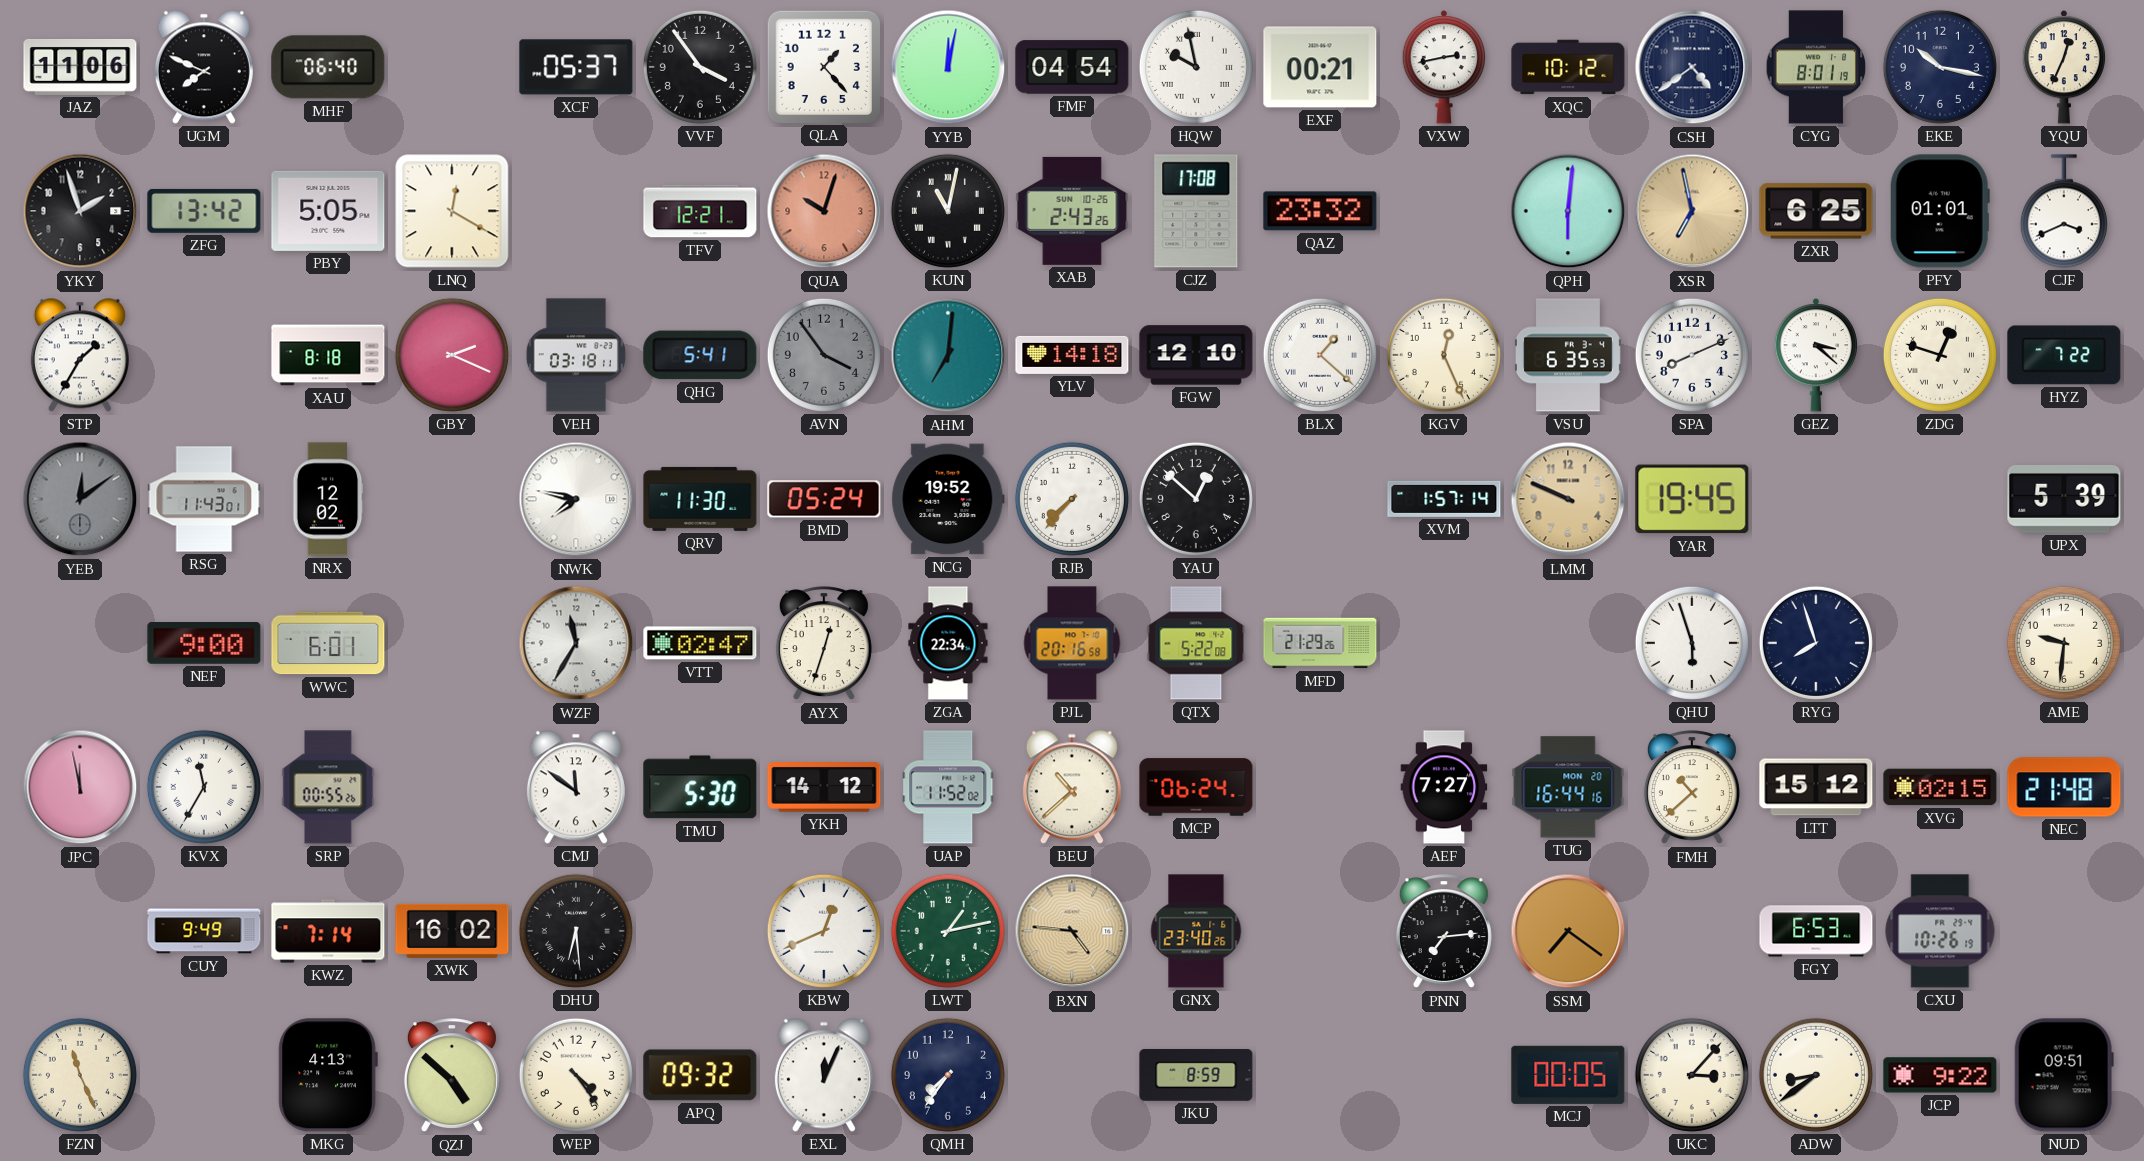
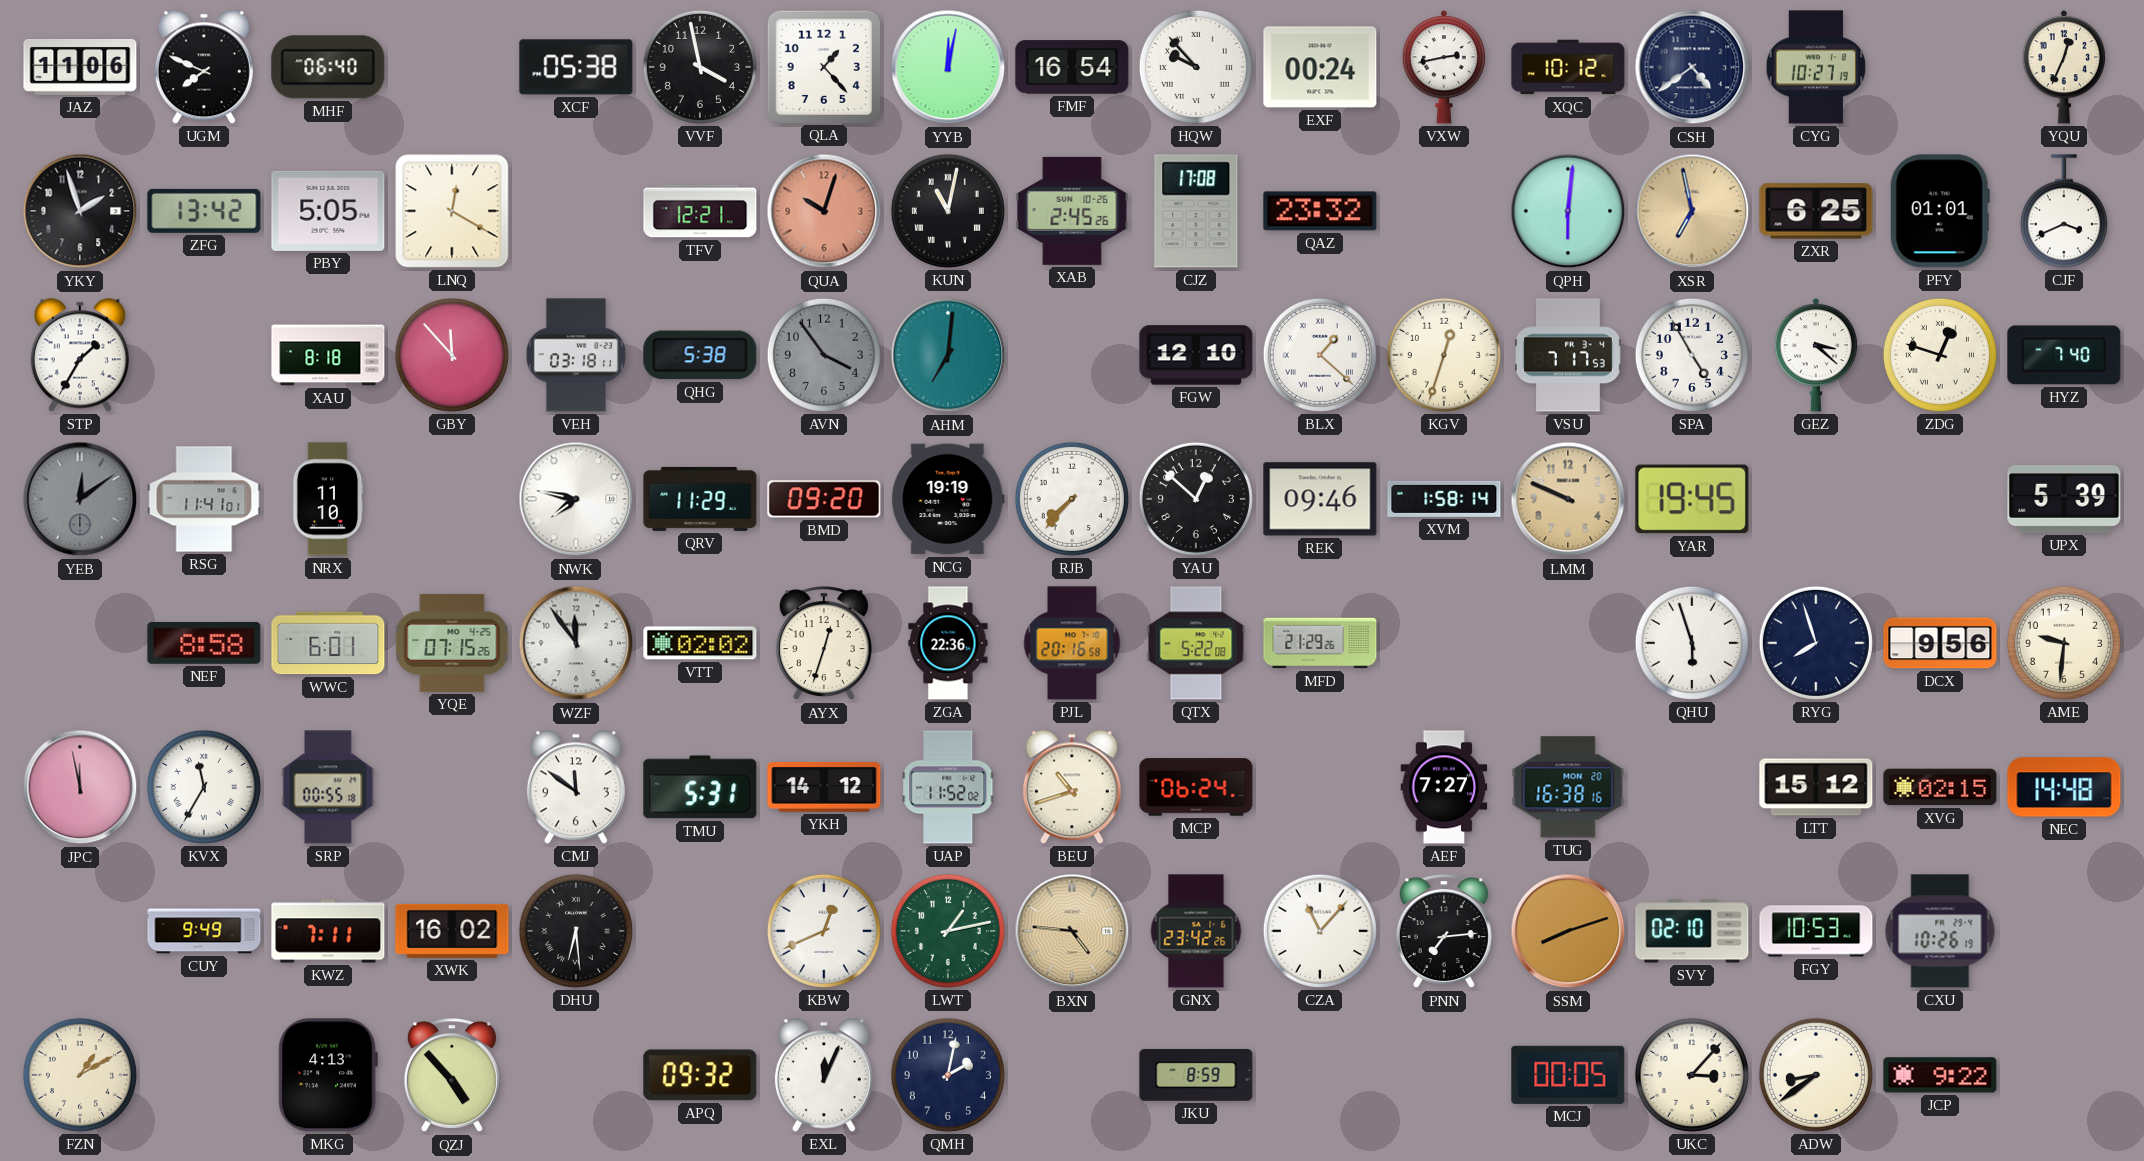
XCF: 05:37 -> 05:38 (576, 67)
VVF: 3:54 -> 3:58 (700, 67)
FMF: 04:54 -> 16:54 (1072, 67)
HQW: 9:58 -> 9:53 (1196, 67)
EXF: 00:21 -> 00:24 (1320, 67)
CYG: 8:01 -> 10:27 (1816, 67)
EKE: 10:17 -> none (1940, 67)
XAB: 2:43 -> 2:45 (1072, 211)
GBY: 2:19 -> 11:53 (452, 355)
QHG: 5:41 -> 5:38 (700, 355)
YLV: 14:18 -> none (1072, 355)
KGV: 12:26 -> 12:33 (1444, 355)
VSU: 6:35 -> 7:17 (1568, 355)
SPA: 8:11 -> 4:55 (1692, 355)
HYZ: 7:22 -> 7:40 (2064, 355)
RSG: 11:43 -> 11:41 (204, 499)
NRX: 12:02 -> 11:10 (328, 499)
QRV: 11:30 -> 11:29 (700, 499)
BMD: 05:24 -> 09:20 (824, 499)
NCG: 19:52 -> 19:19 (948, 499)
REK: none -> 09:46 (1320, 499)
XVM: 1:57 -> 1:58 (1444, 499)
NEF: 9:00 -> 8:58 (204, 643)
YQE: none -> 07:15 (452, 643)
WZF: 11:35 -> 11:54 (576, 643)
VTT: 02:47 -> 02:02 (700, 643)
ZGA: 22:34 -> 22:36 (948, 643)
DCX: none -> 9:56 (1940, 643)
SRP: 00:55:26 -> 00:55:18 (328, 787)
TMU: 5:30 -> 5:31 (700, 787)
BEU: 10:38 -> 10:42 (1072, 787)
TUG: 16:44 -> 16:38 (1568, 787)
FMH: 10:38 -> none (1692, 788)
NEC: 21:48 -> 14:48 (2064, 787)
KWZ: 7:14 -> 7:11 (328, 931)
GNX: 23:40 -> 23:42 (1196, 931)
CZA: none -> 11:07 (1320, 931)
SSM: 7:21 -> 8:12 (1568, 931)
SVY: none -> 02:10 (1692, 931)
FGY: 6:53 -> 10:53 (1816, 931)
FZN: 11:26 -> 1:10 (80, 1075)
QZJ: 4:52 -> 4:53 (452, 1076)
WEP: 4:24 -> none (576, 1075)
QMH: 7:36 -> 2:02 (948, 1075)
NUD: 09:51 -> none (2064, 1075)
